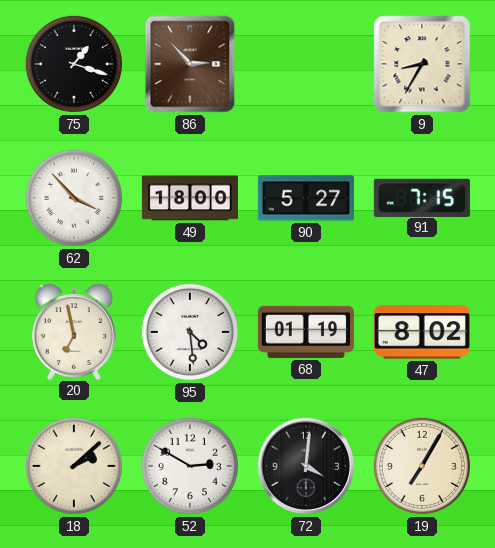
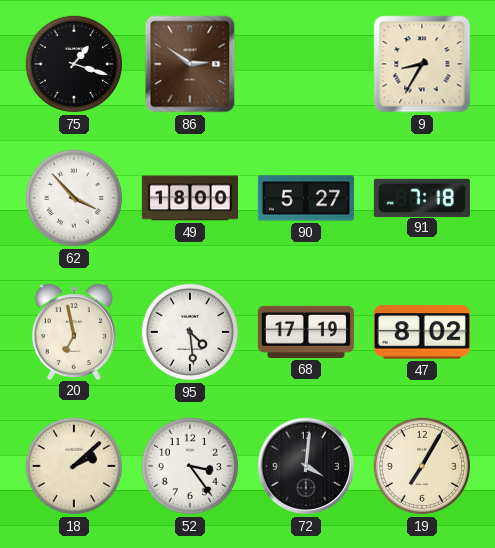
86: 2:53 -> 2:51 (190, 64)
91: 7:15 -> 7:18 (422, 197)
68: 01:19 -> 17:19 (306, 332)
52: 2:50 -> 3:24 (190, 466)
